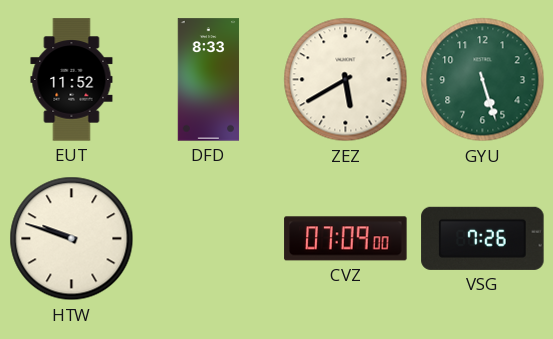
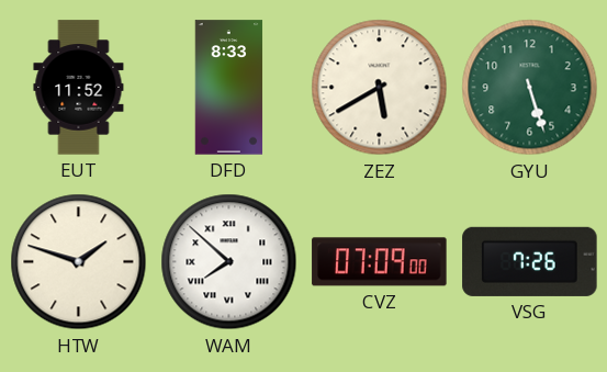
HTW: 9:48 -> 1:48 (79, 262)
WAM: none -> 7:52 (229, 262)
